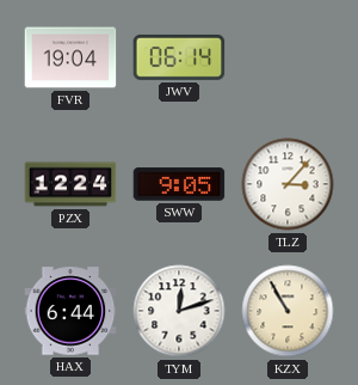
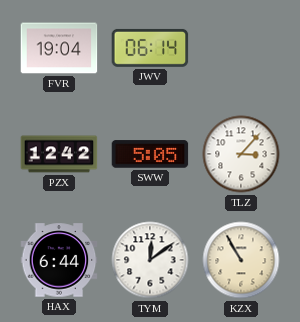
PZX: 12:24 -> 12:42 (59, 154)
SWW: 9:05 -> 5:05 (150, 154)
TYM: 12:12 -> 12:09 (150, 260)
